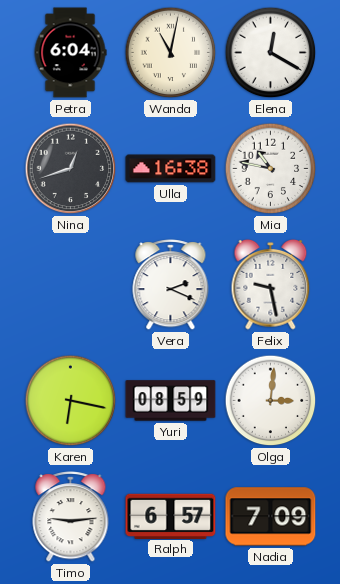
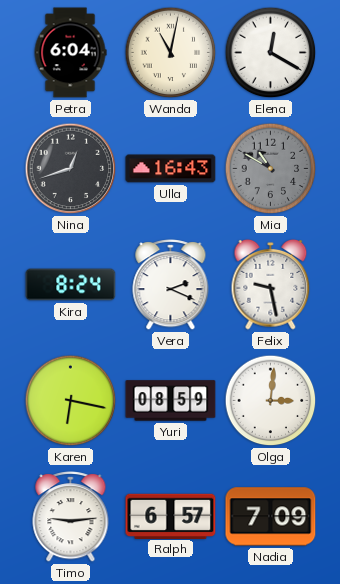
Ulla: 16:38 -> 16:43 (171, 169)
Mia: 10:47 -> 10:50 (271, 169)
Mia dial: white -> grey (271, 169)
Kira: none -> 8:24 (71, 285)
